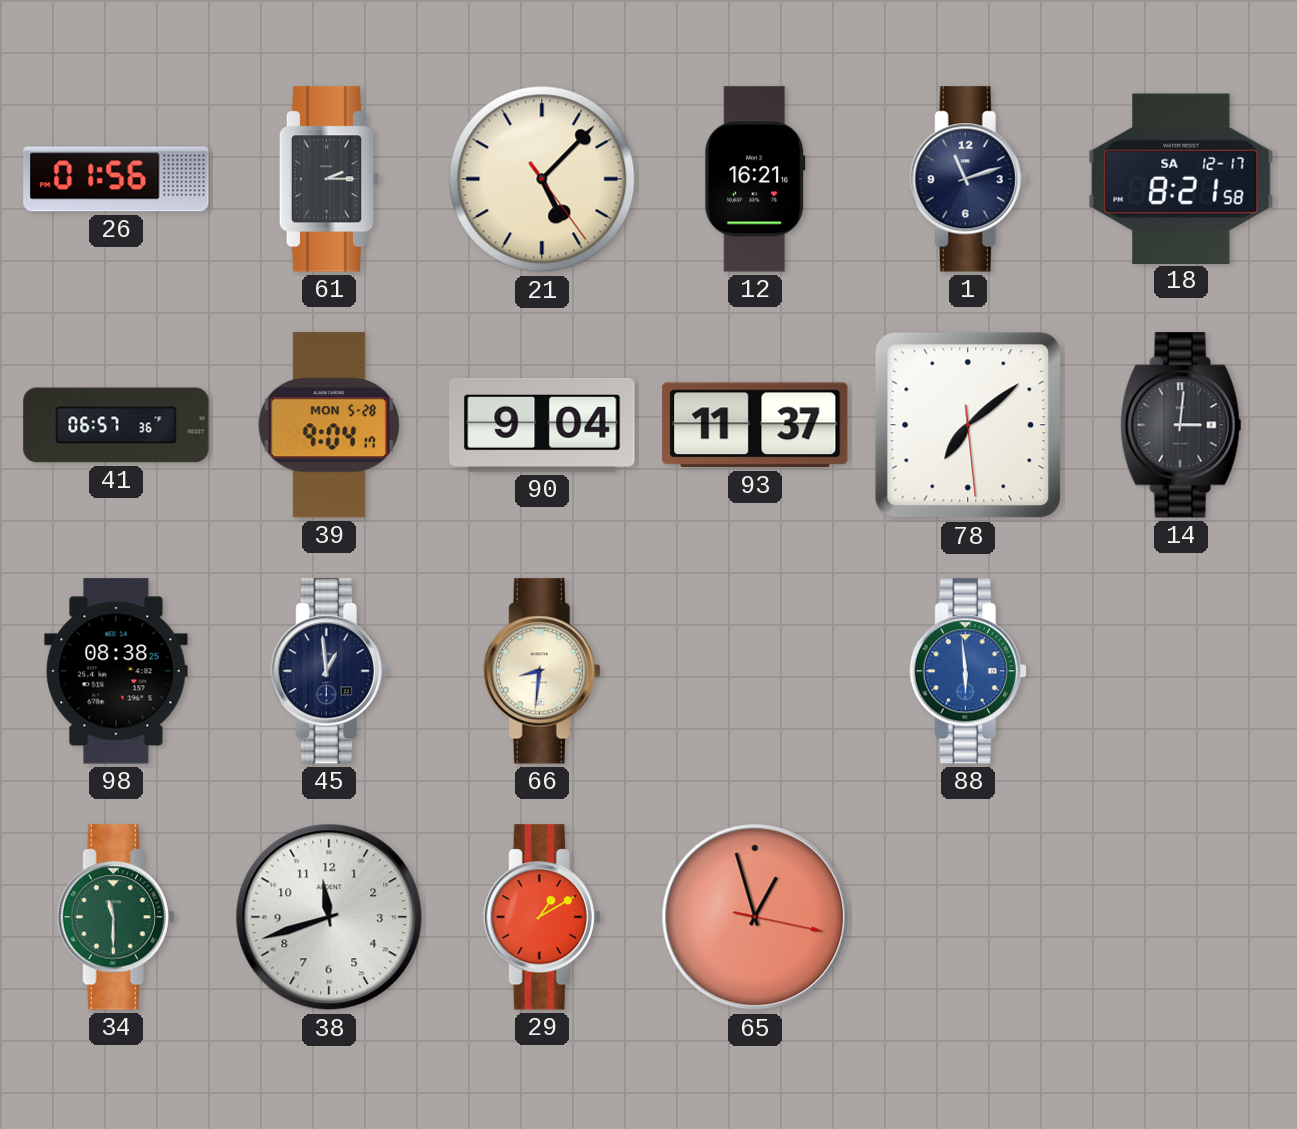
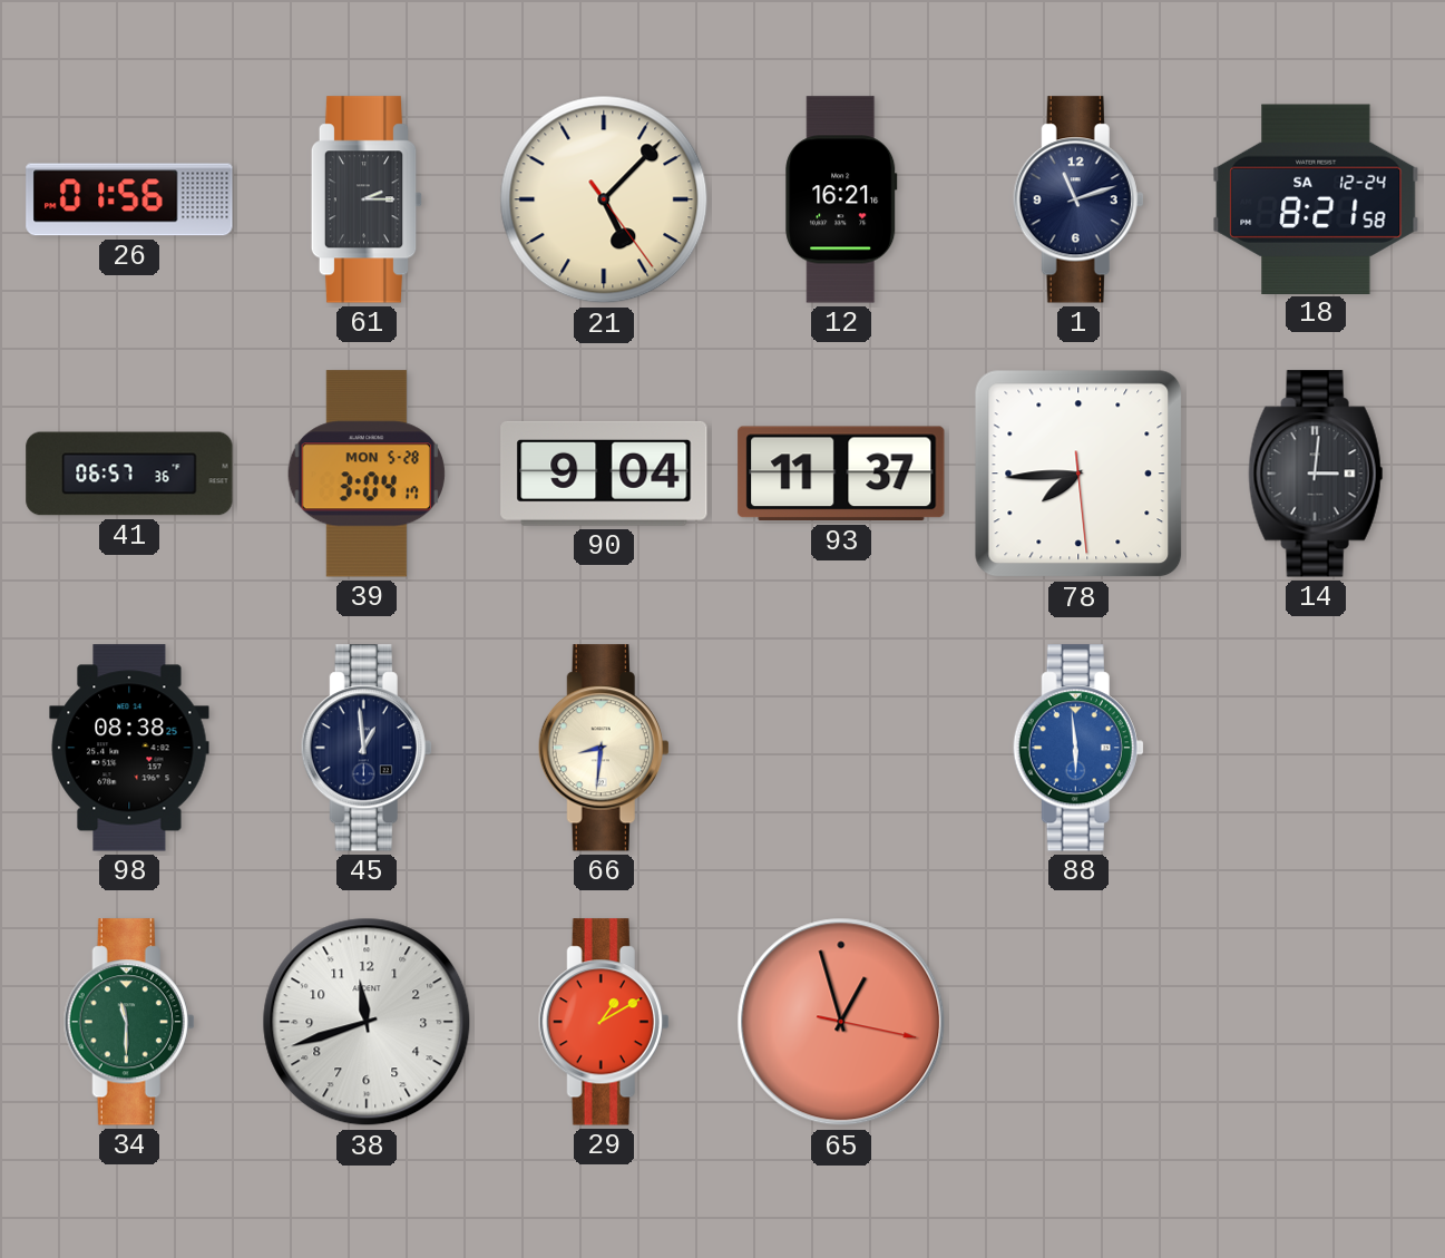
18 date: SA 12-17 -> SA 12-24 (1316, 198)
39: 9:04 -> 3:04 (367, 474)
78: 7:08 -> 7:44 (1078, 474)
